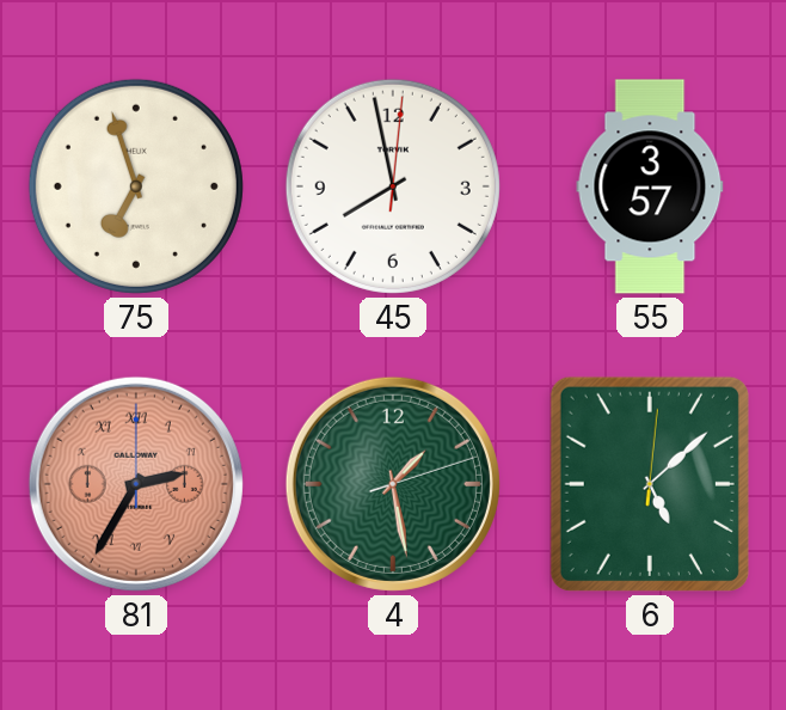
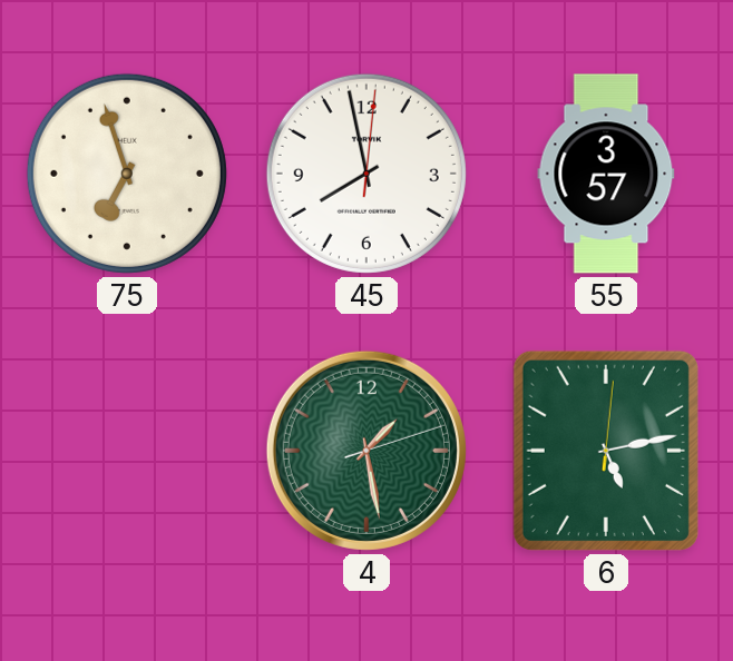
81: 2:35 -> none (136, 484)
6: 5:08 -> 5:13 (606, 451)
